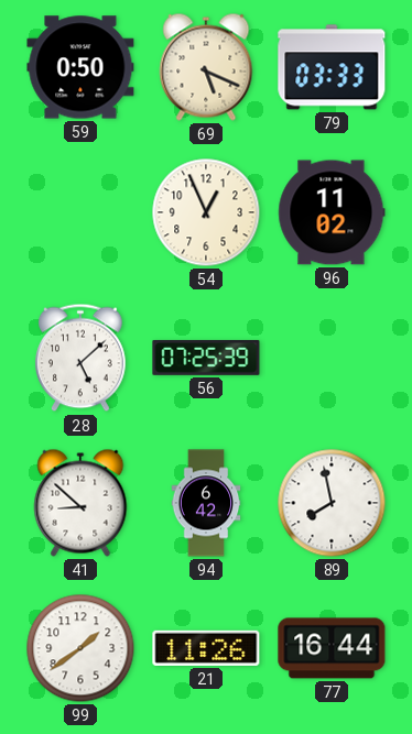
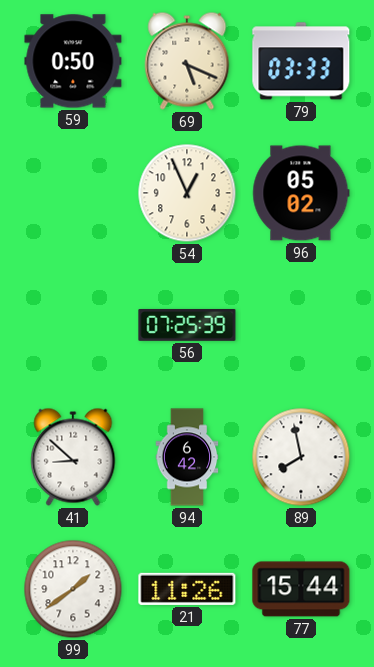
96: 11:02 -> 05:02 (301, 193)
28: 5:08 -> none (82, 358)
77: 16:44 -> 15:44 (301, 589)
